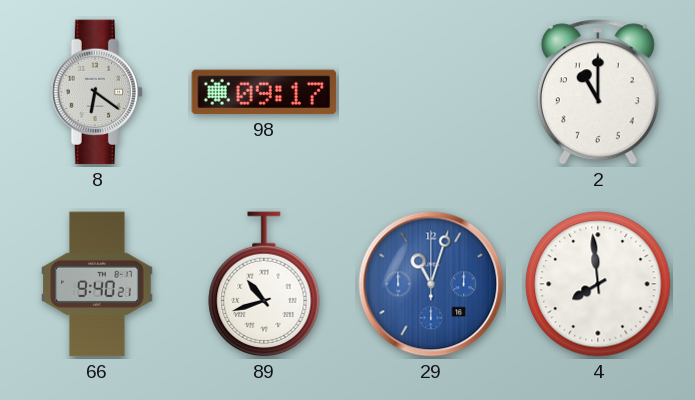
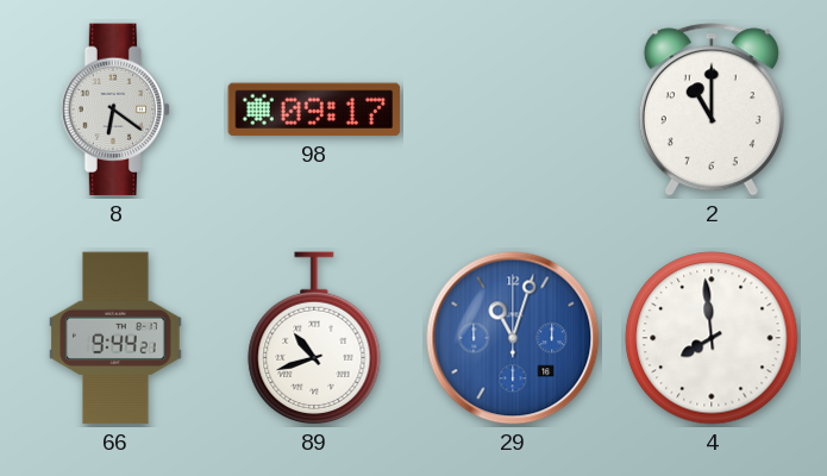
66: 9:40 -> 9:44 (115, 338)
